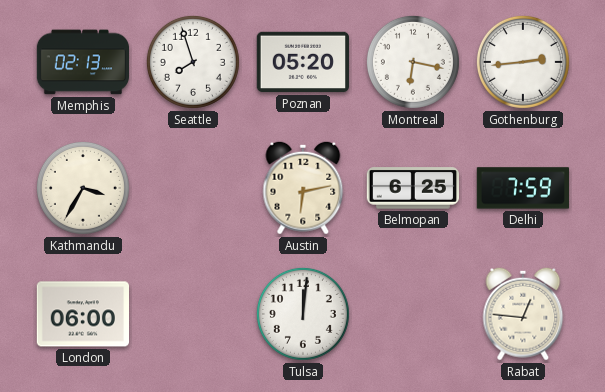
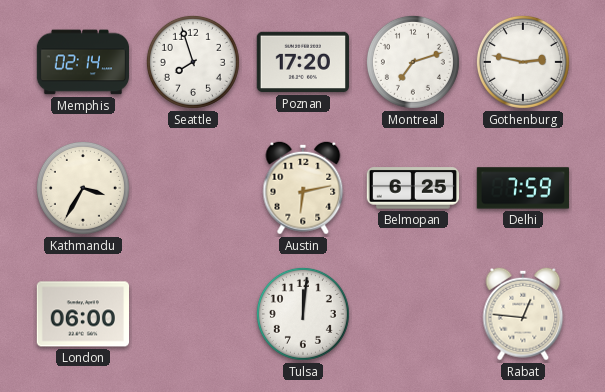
Memphis: 02:13 -> 02:14 (83, 62)
Poznan: 05:20 -> 17:20 (302, 62)
Montreal: 6:17 -> 7:12 (413, 62)
Gothenburg: 2:44 -> 2:47 (523, 62)
